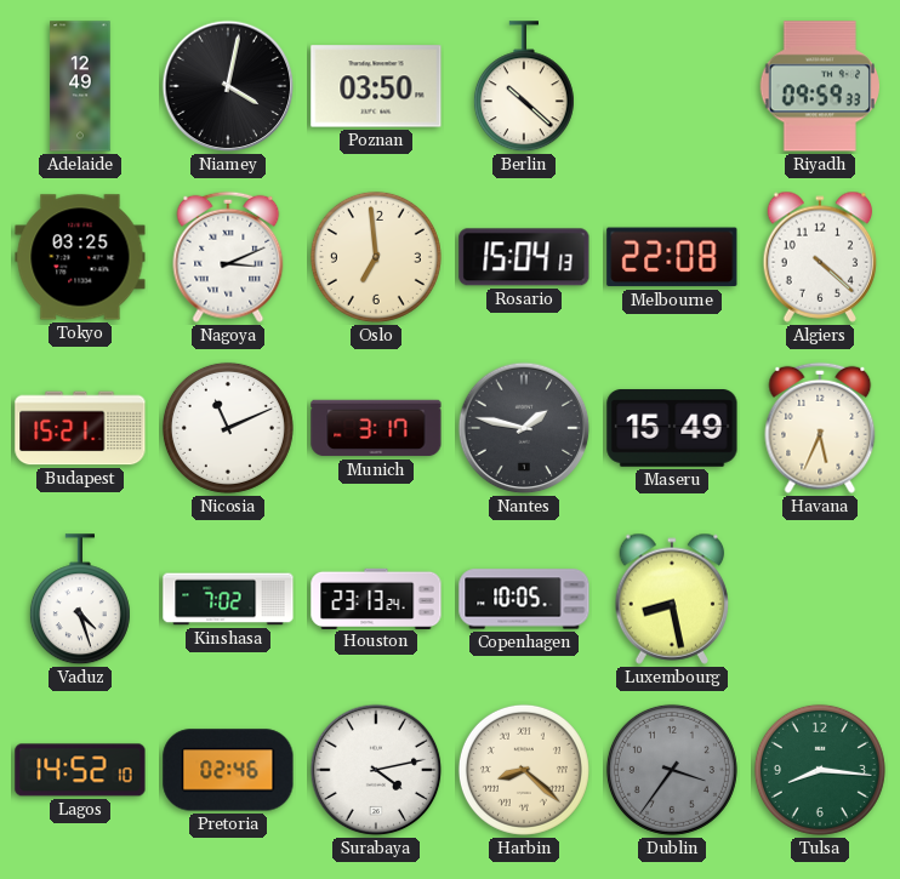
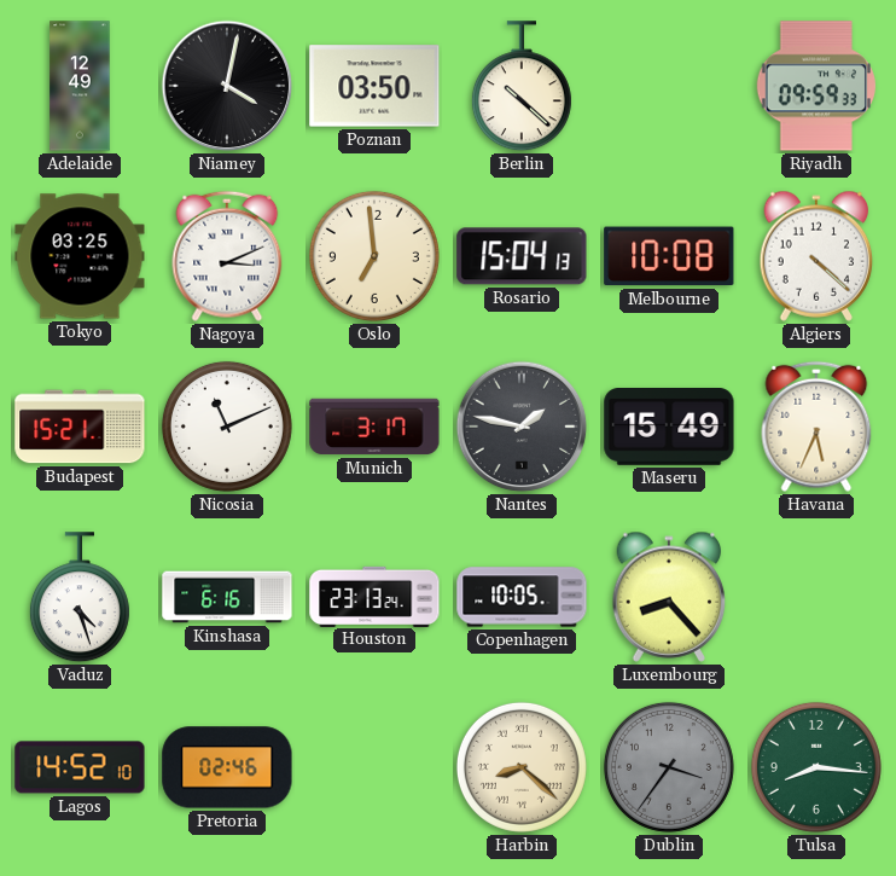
Melbourne: 22:08 -> 10:08 (669, 256)
Kinshasa: 7:02 -> 6:16 (227, 597)
Luxembourg: 8:28 -> 8:23 (669, 597)
Surabaya: 4:13 -> none (376, 770)
